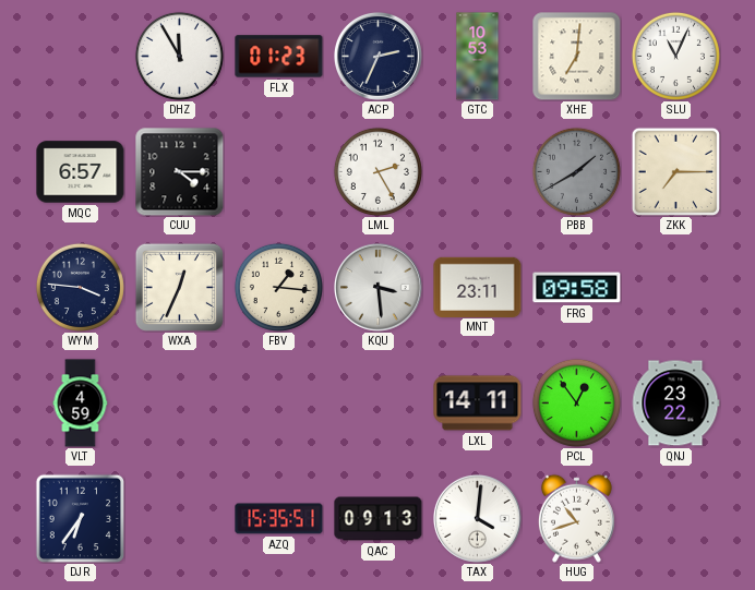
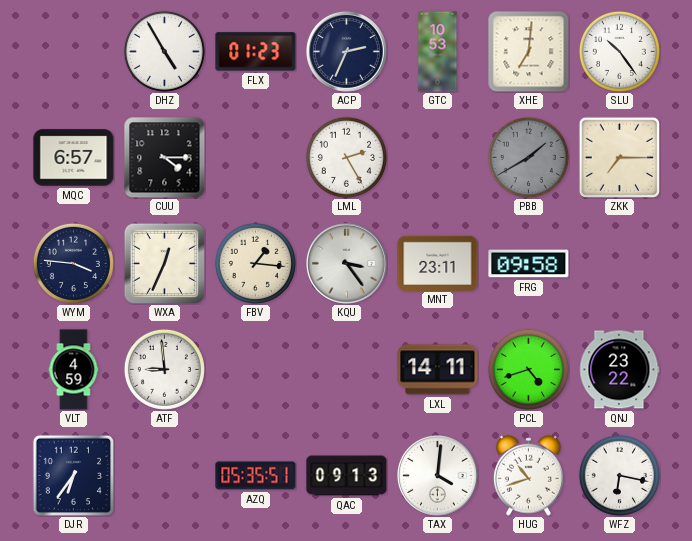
DHZ: 11:55 -> 4:55 (164, 51)
SLU: 11:04 -> 10:24 (619, 51)
KQU: 3:29 -> 3:24 (347, 264)
ATF: none -> 8:59 (164, 369)
PCL: 12:54 -> 4:42 (528, 369)
AZQ: 15:35 -> 05:35 (256, 476)
WFZ: none -> 6:17 (619, 475)
